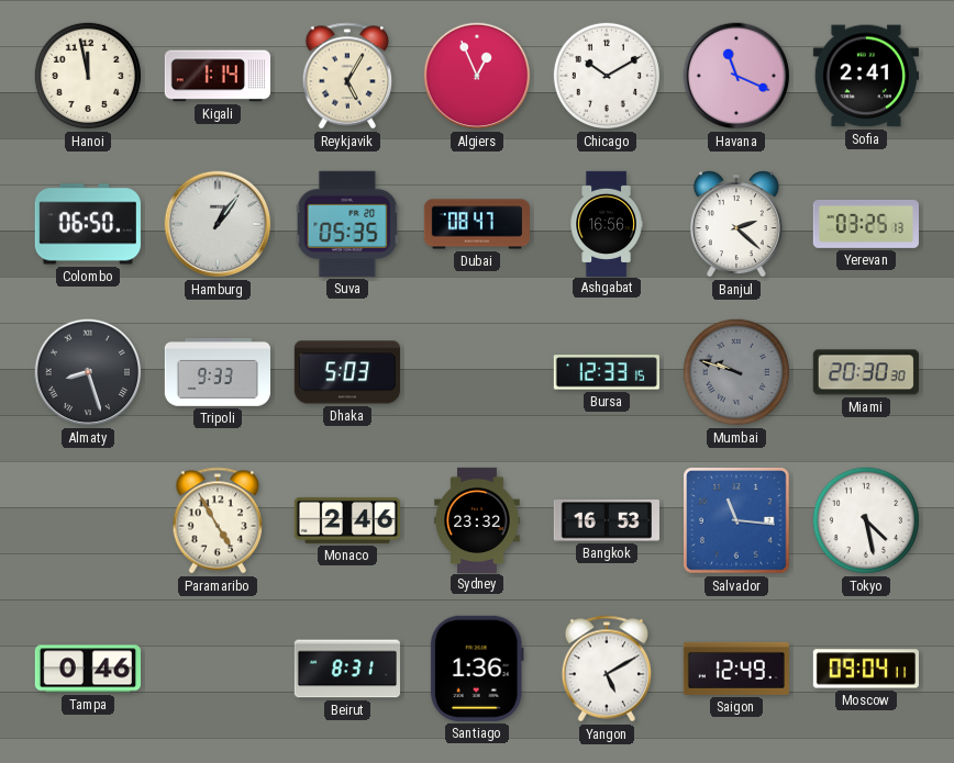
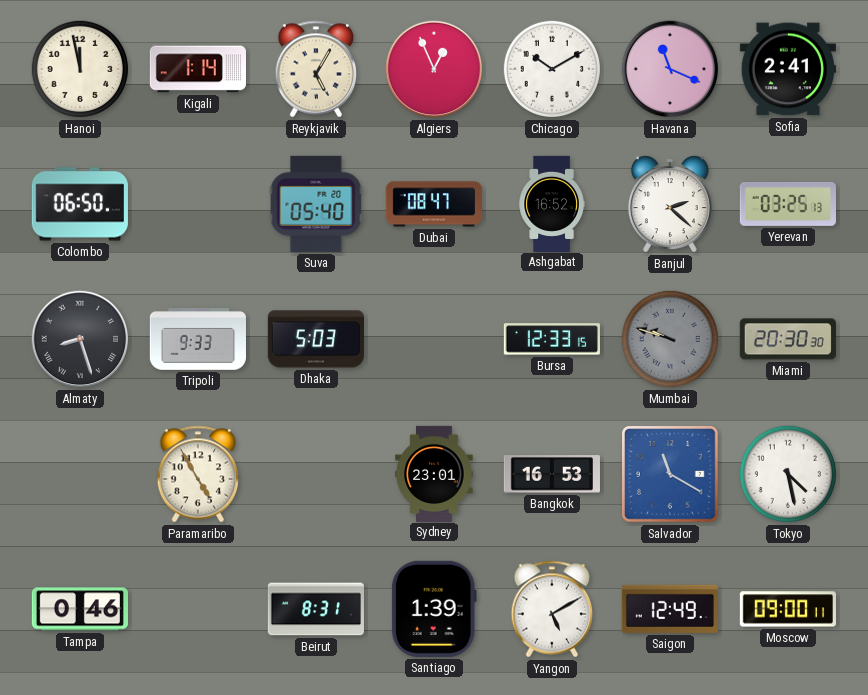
Hamburg: 1:06 -> none (218, 224)
Suva: 05:35 -> 05:40 (316, 204)
Ashgabat: 16:56 -> 16:52 (552, 203)
Monaco: 2:46 -> none (347, 520)
Sydney: 23:32 -> 23:01 (434, 473)
Salvador: 11:16 -> 11:20 (671, 475)
Santiago: 1:36 -> 1:39 (434, 609)
Moscow: 09:04 -> 09:00 (787, 609)
